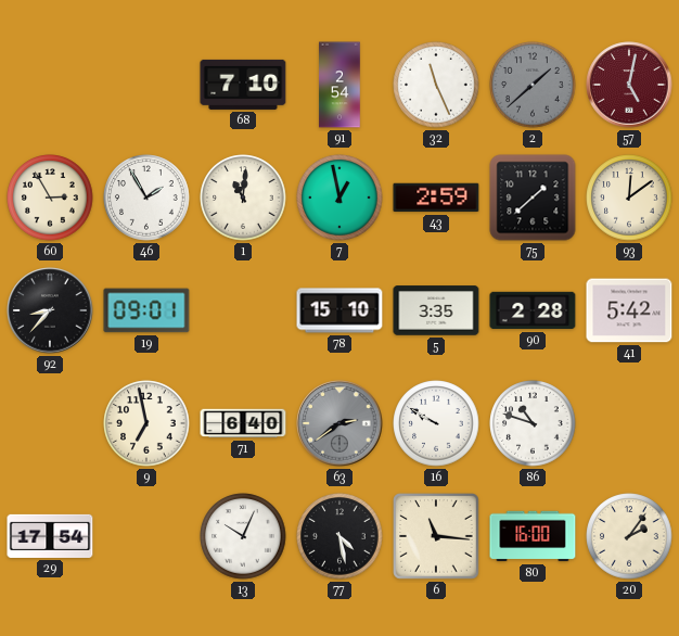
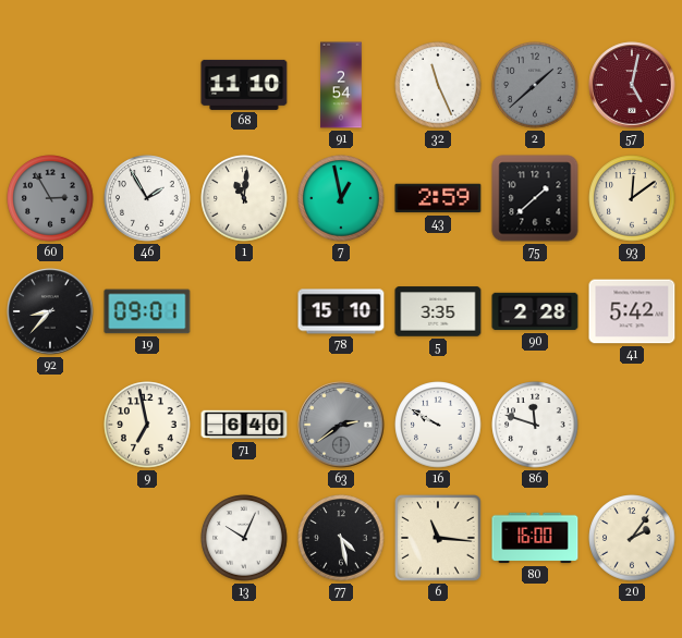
68: 7:10 -> 11:10 (244, 85)
60 dial: cream -> grey (50, 198)
86: 10:48 -> 11:48 (535, 425)
29: 17:54 -> none (50, 536)
